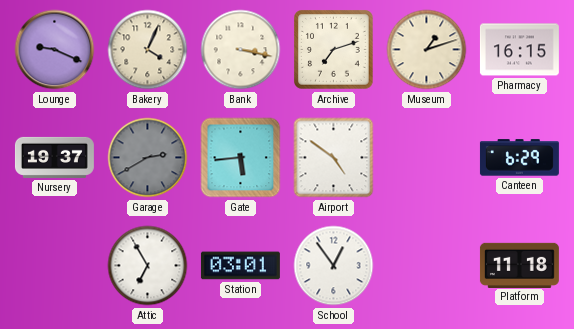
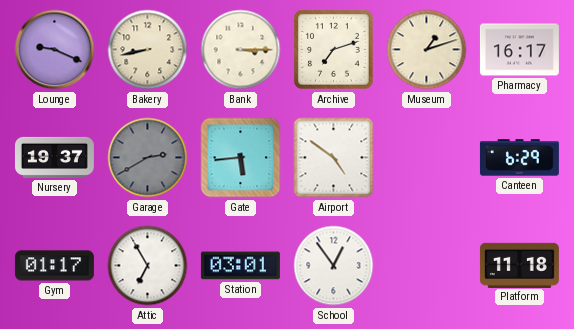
Bakery: 4:04 -> 8:43 (148, 50)
Bank: 3:17 -> 3:15 (241, 50)
Pharmacy: 16:15 -> 16:17 (519, 50)
Gym: none -> 01:17 (54, 266)
